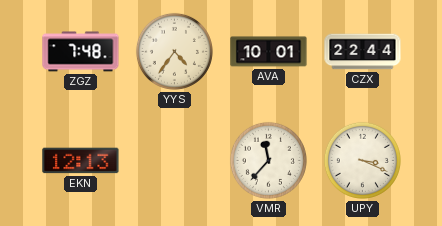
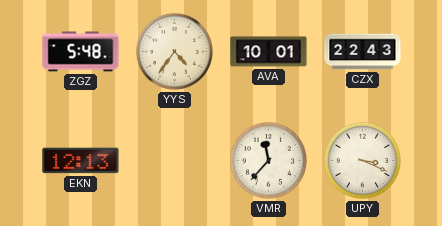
ZGZ: 7:48 -> 5:48 (81, 52)
CZX: 22:44 -> 22:43 (363, 52)
